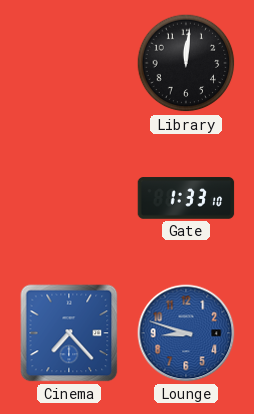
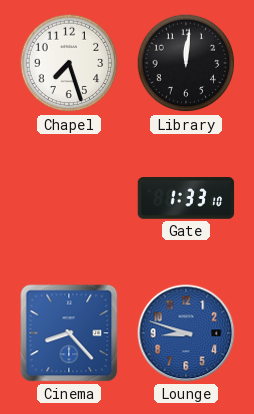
Chapel: none -> 7:27 (69, 63)
Cinema: 7:23 -> 8:23 (69, 333)
